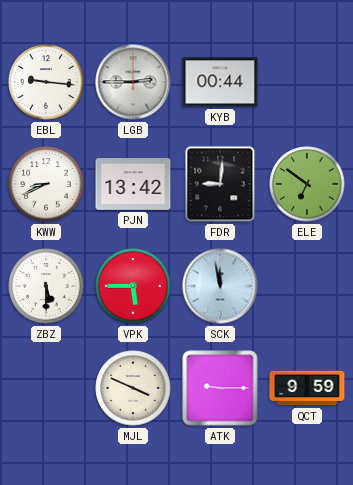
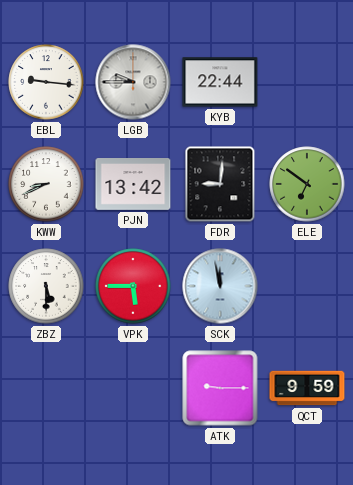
LGB: 2:45 -> 9:45 (133, 82)
KYB: 00:44 -> 22:44 (220, 82)
MJL: 3:49 -> none (133, 388)
